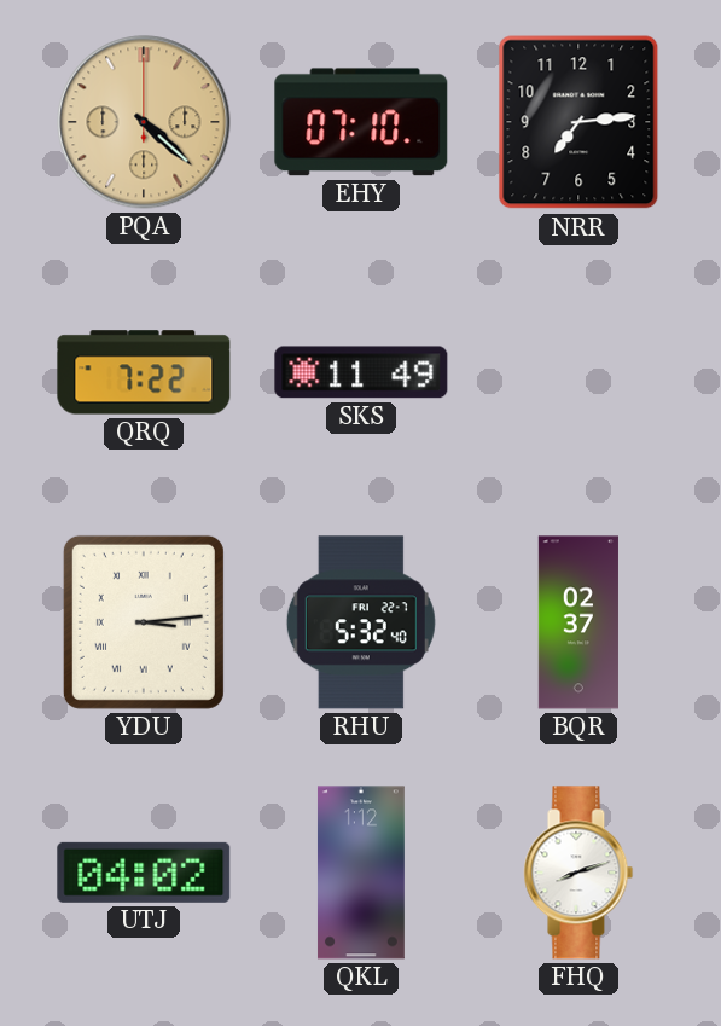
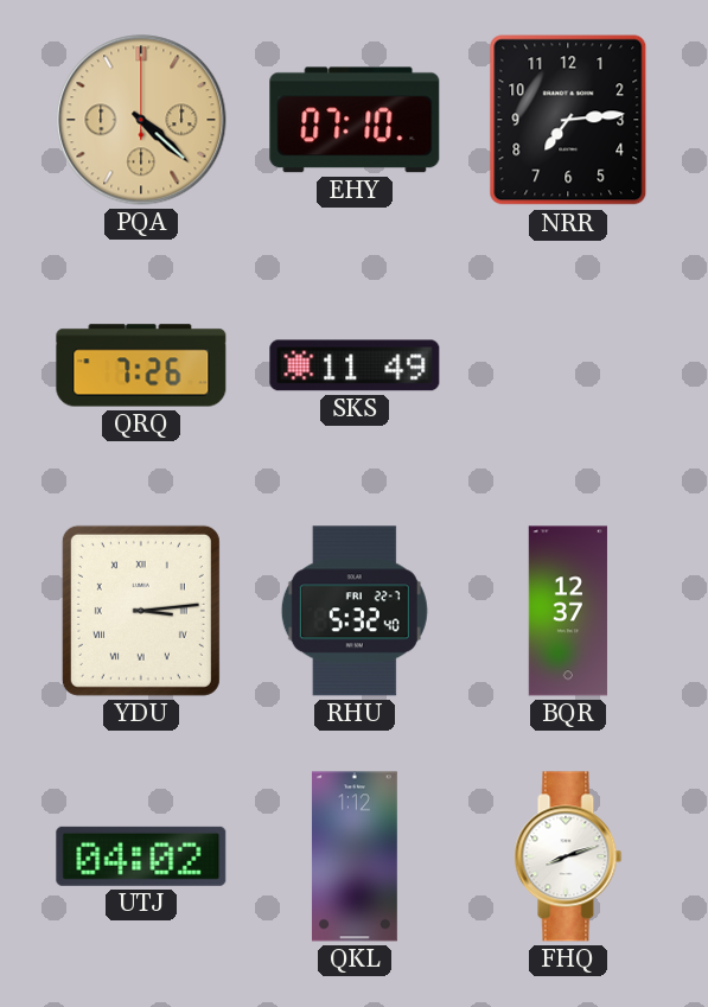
QRQ: 7:22 -> 7:26 (141, 365)
BQR: 02:37 -> 12:37 (568, 611)
